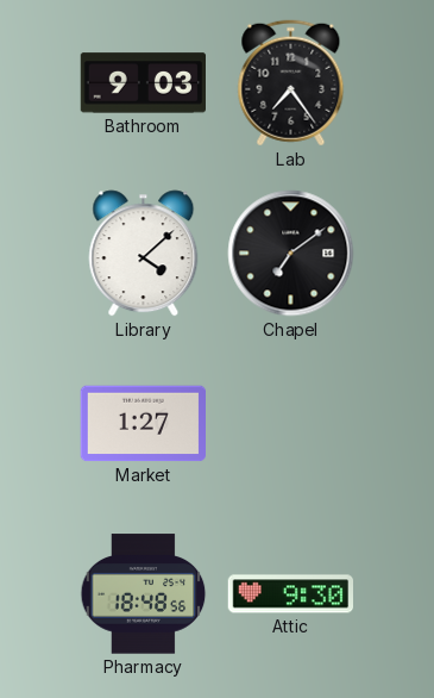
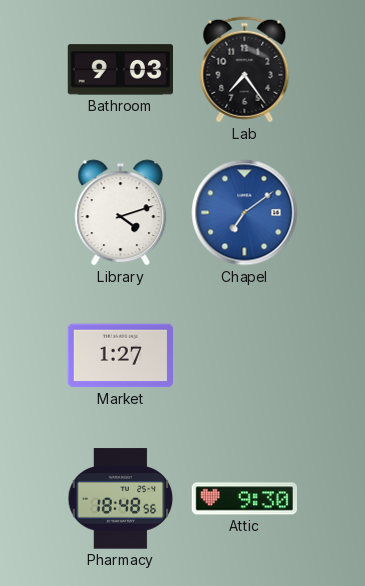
Library: 4:08 -> 4:12 (121, 213)
Chapel dial: black -> blue (245, 213)
